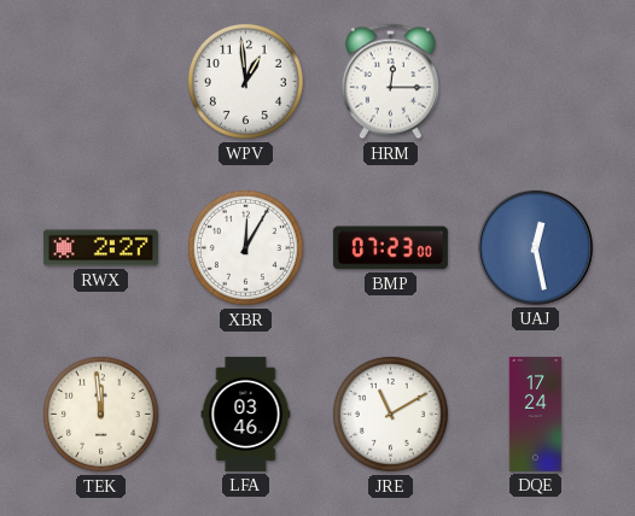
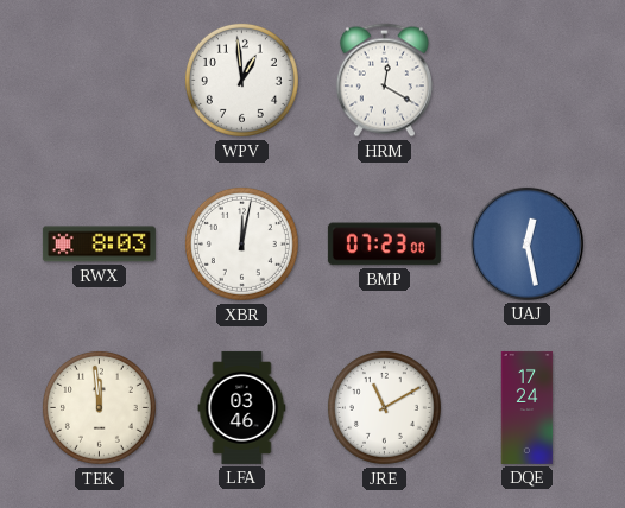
HRM: 12:15 -> 12:20 (384, 81)
RWX: 2:27 -> 8:03 (99, 245)
XBR: 12:05 -> 12:02 (241, 243)
